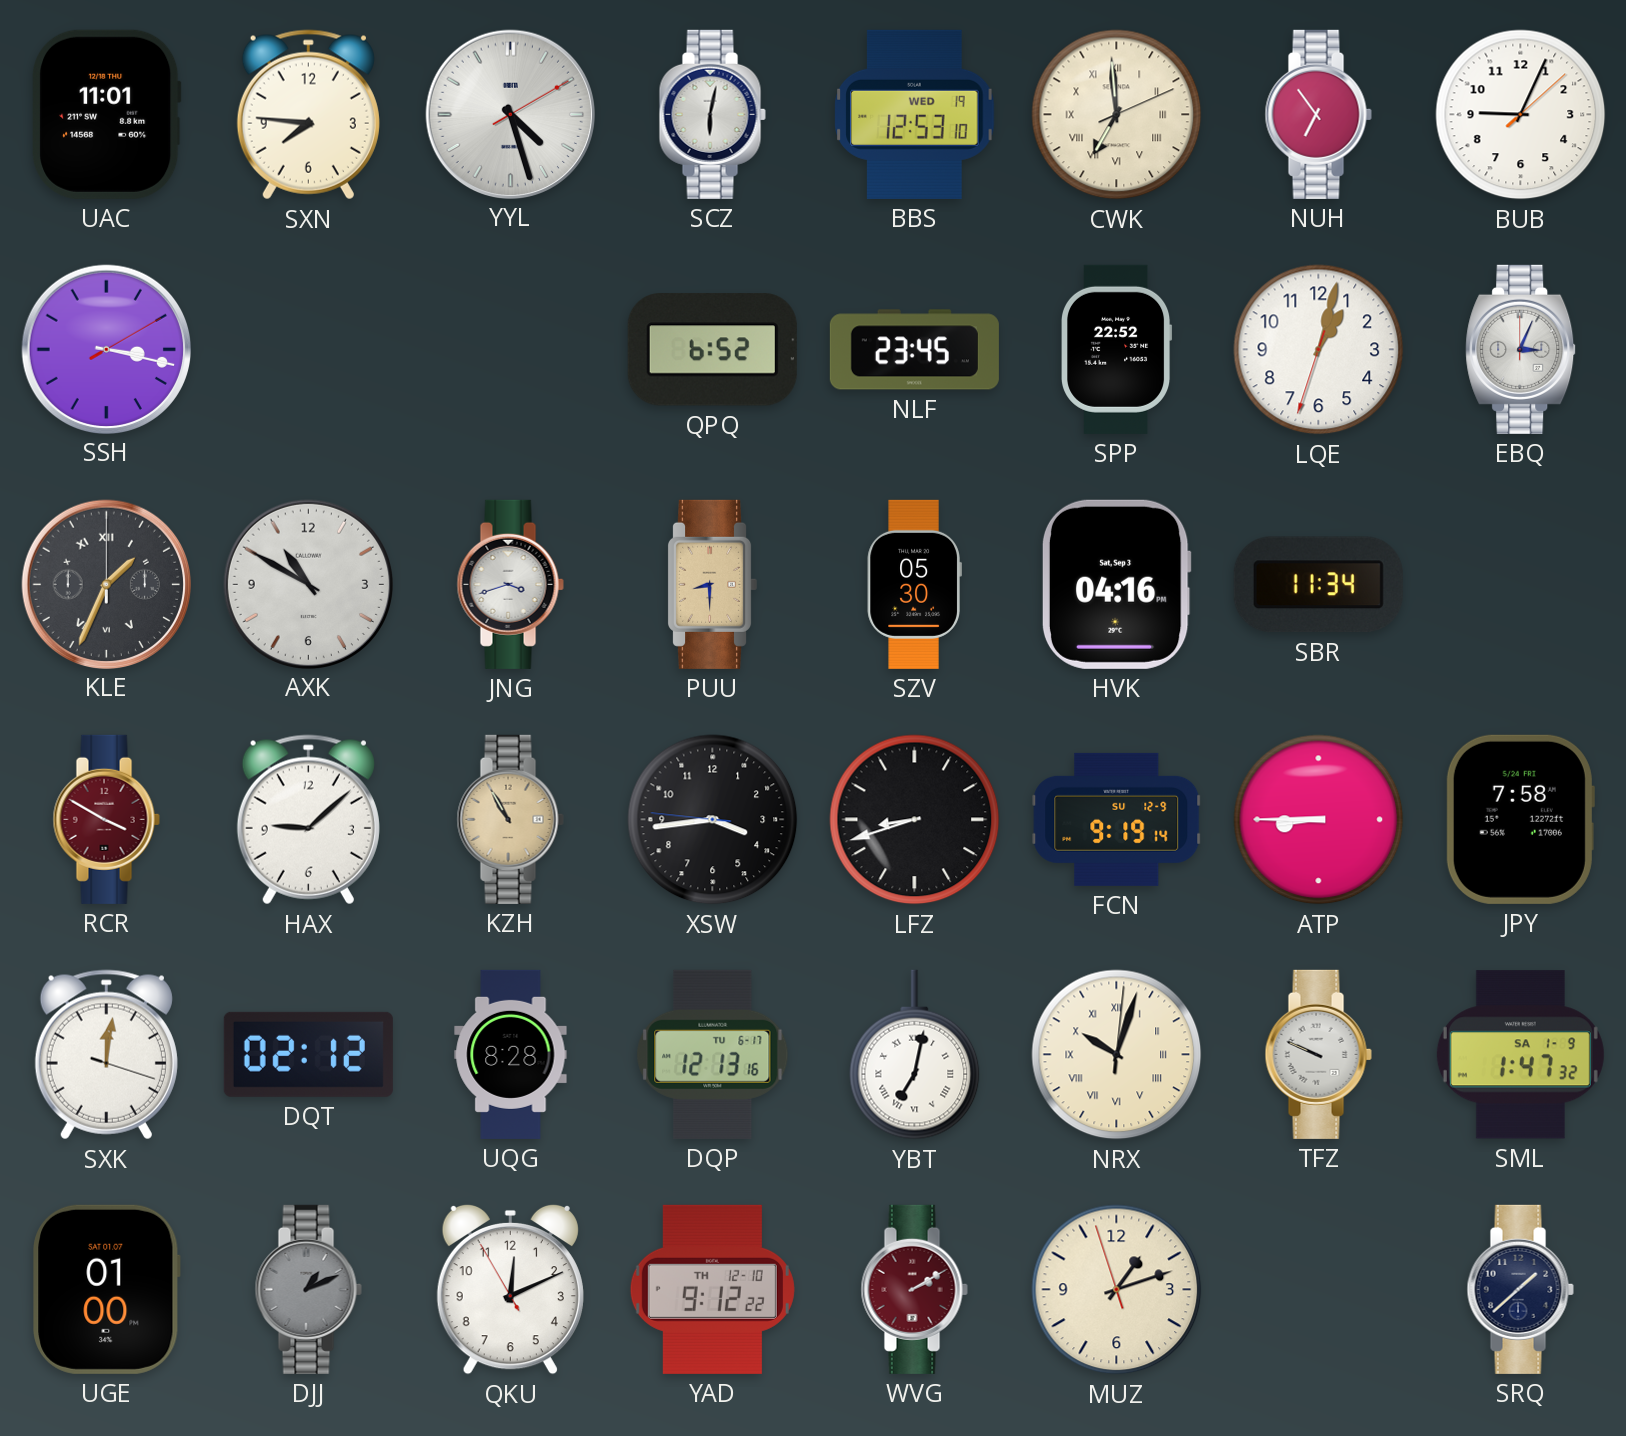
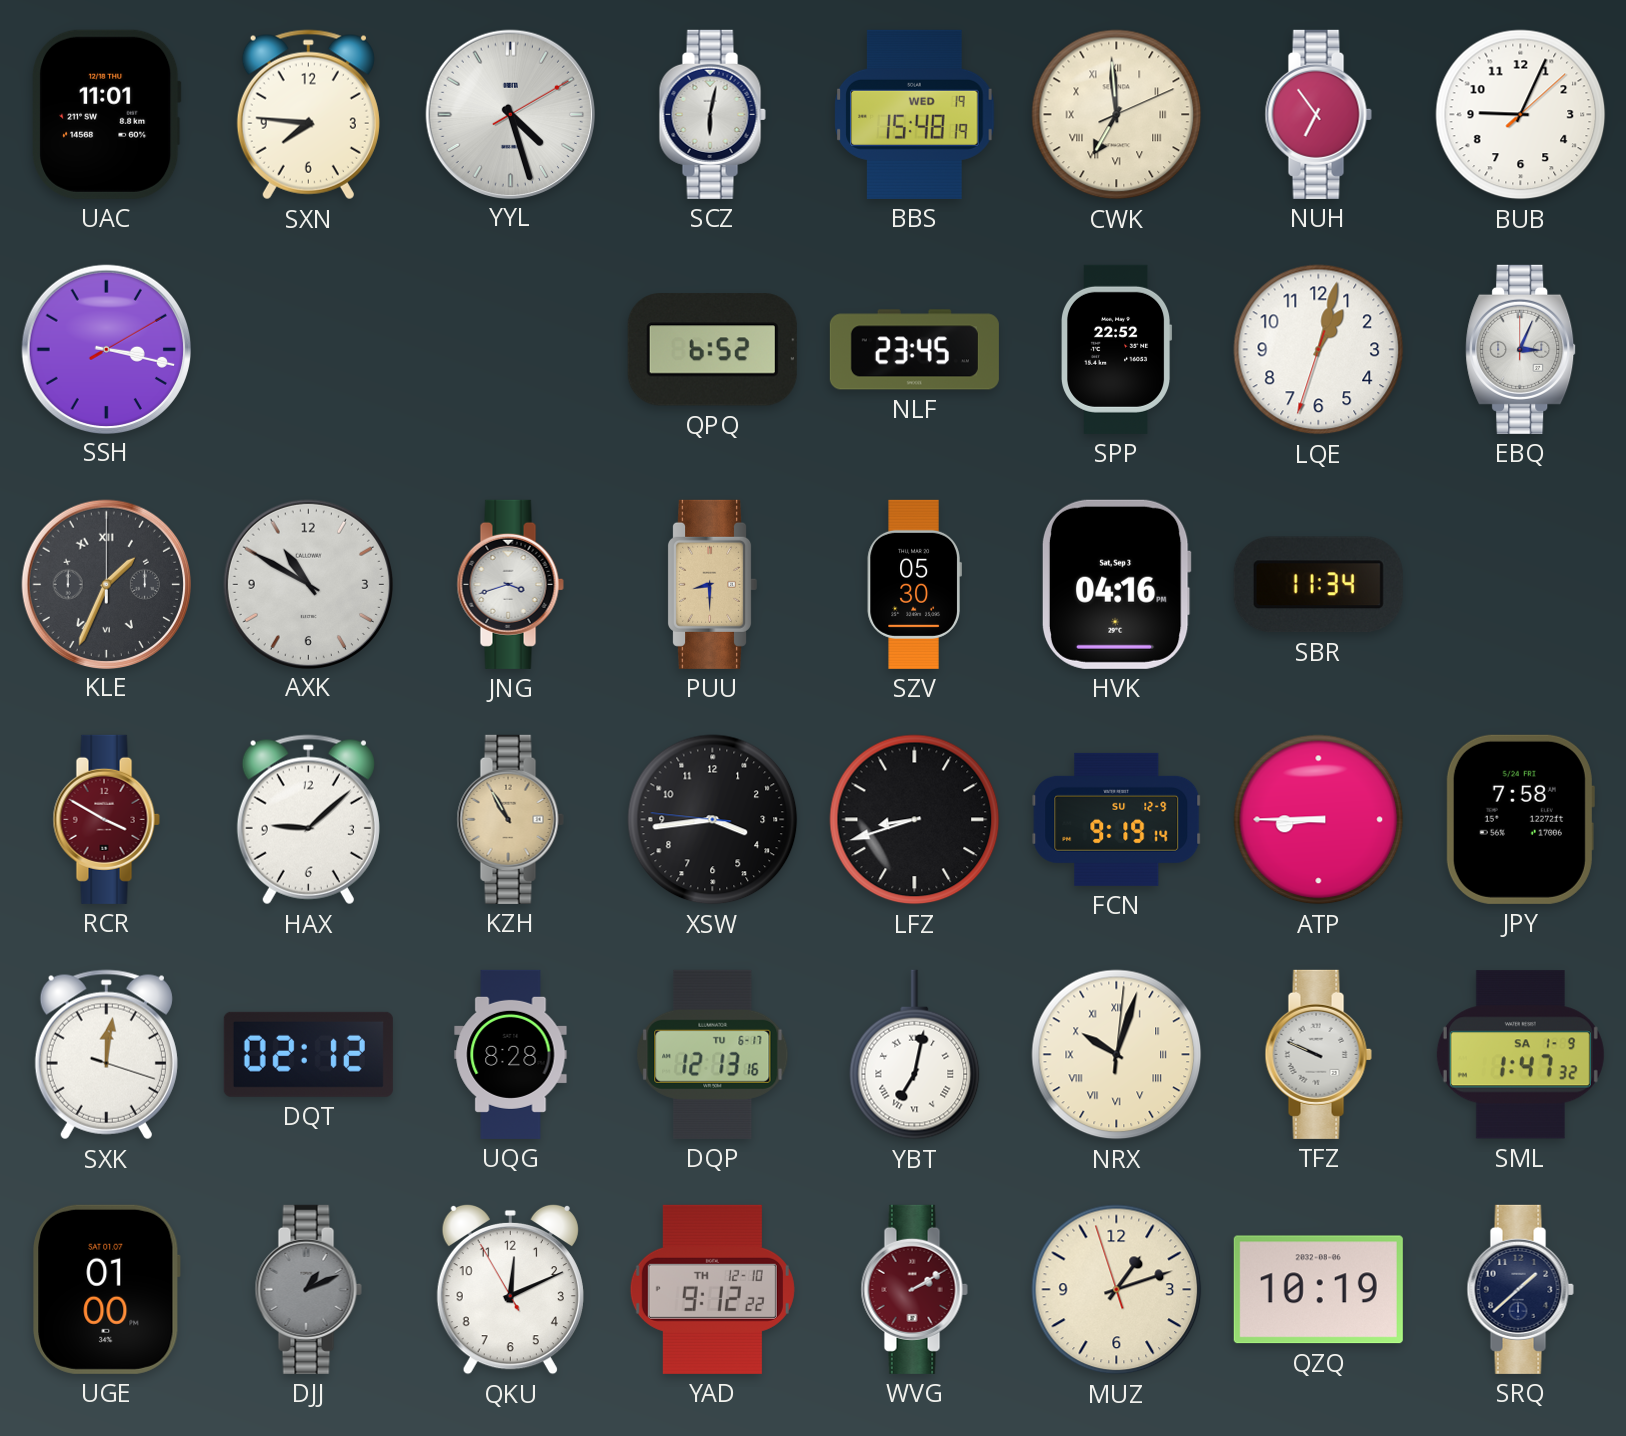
BBS: 12:53 -> 15:48 (915, 114)
QZQ: none -> 10:19 (1318, 1290)
